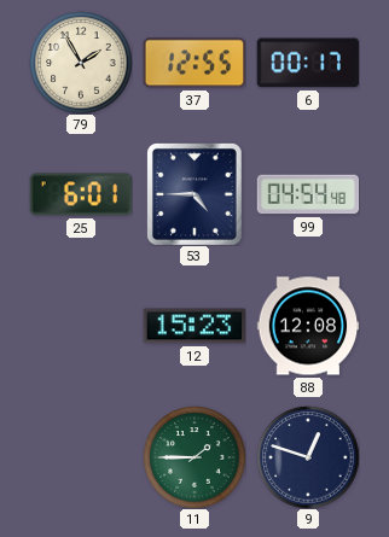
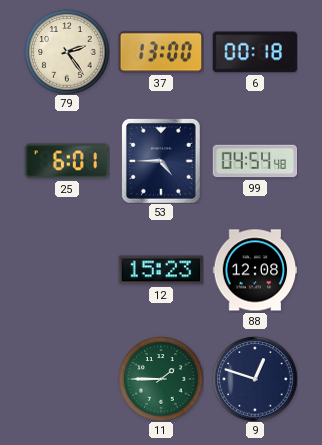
79: 1:55 -> 2:24 (67, 52)
37: 12:55 -> 13:00 (161, 52)
6: 00:17 -> 00:18 (255, 52)
